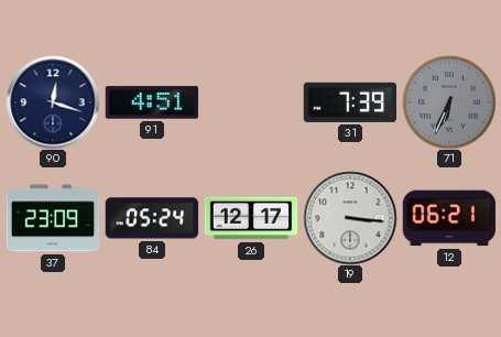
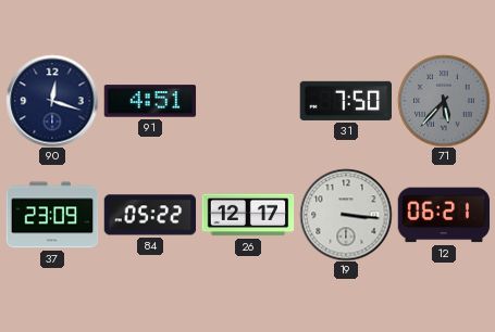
31: 7:39 -> 7:50 (345, 101)
71: 6:34 -> 5:37 (444, 101)
84: 05:24 -> 05:22 (150, 215)
